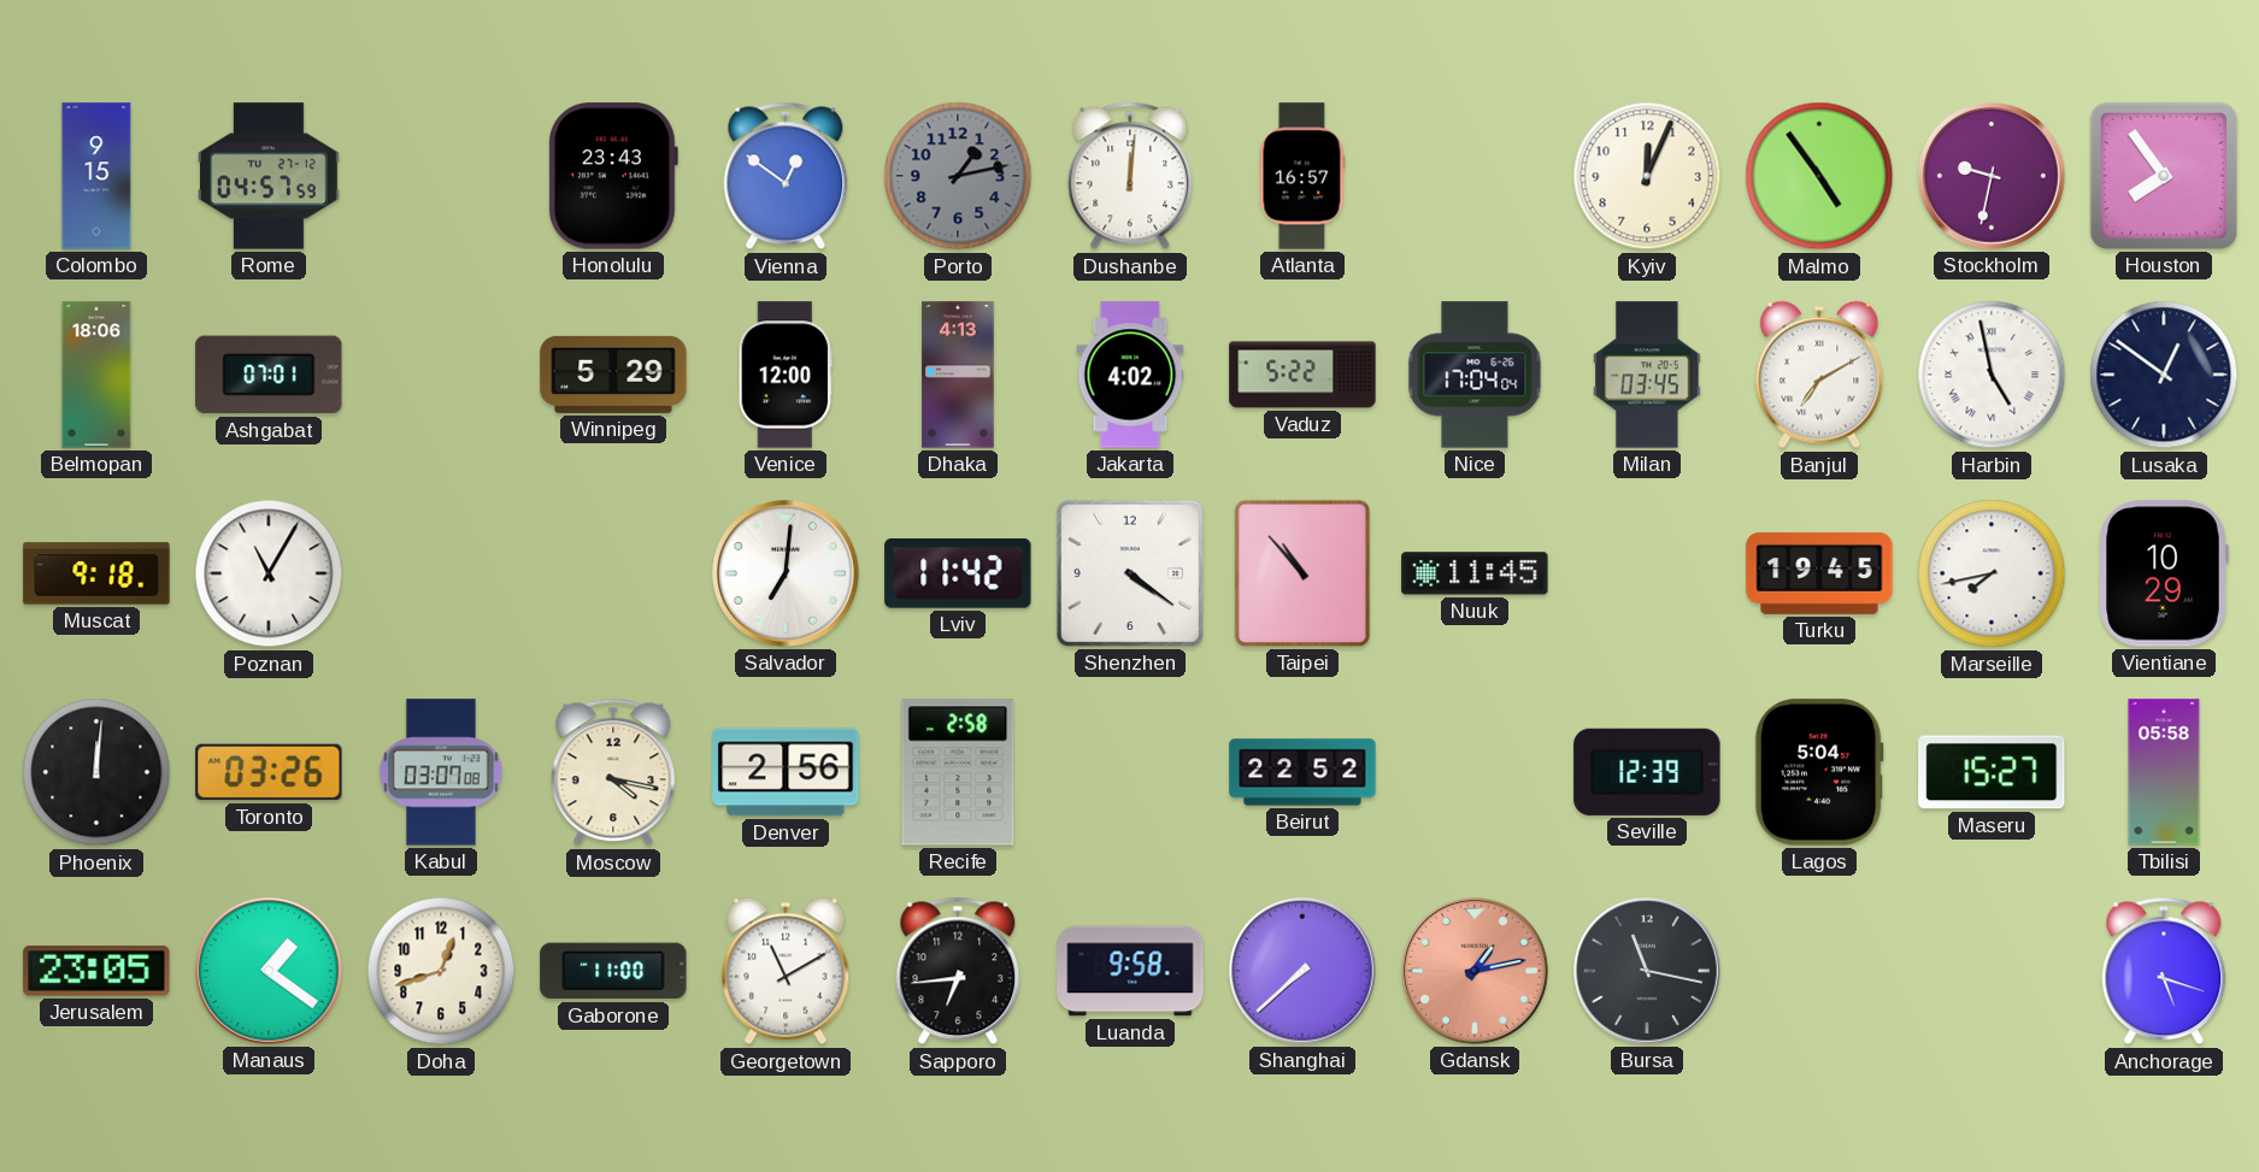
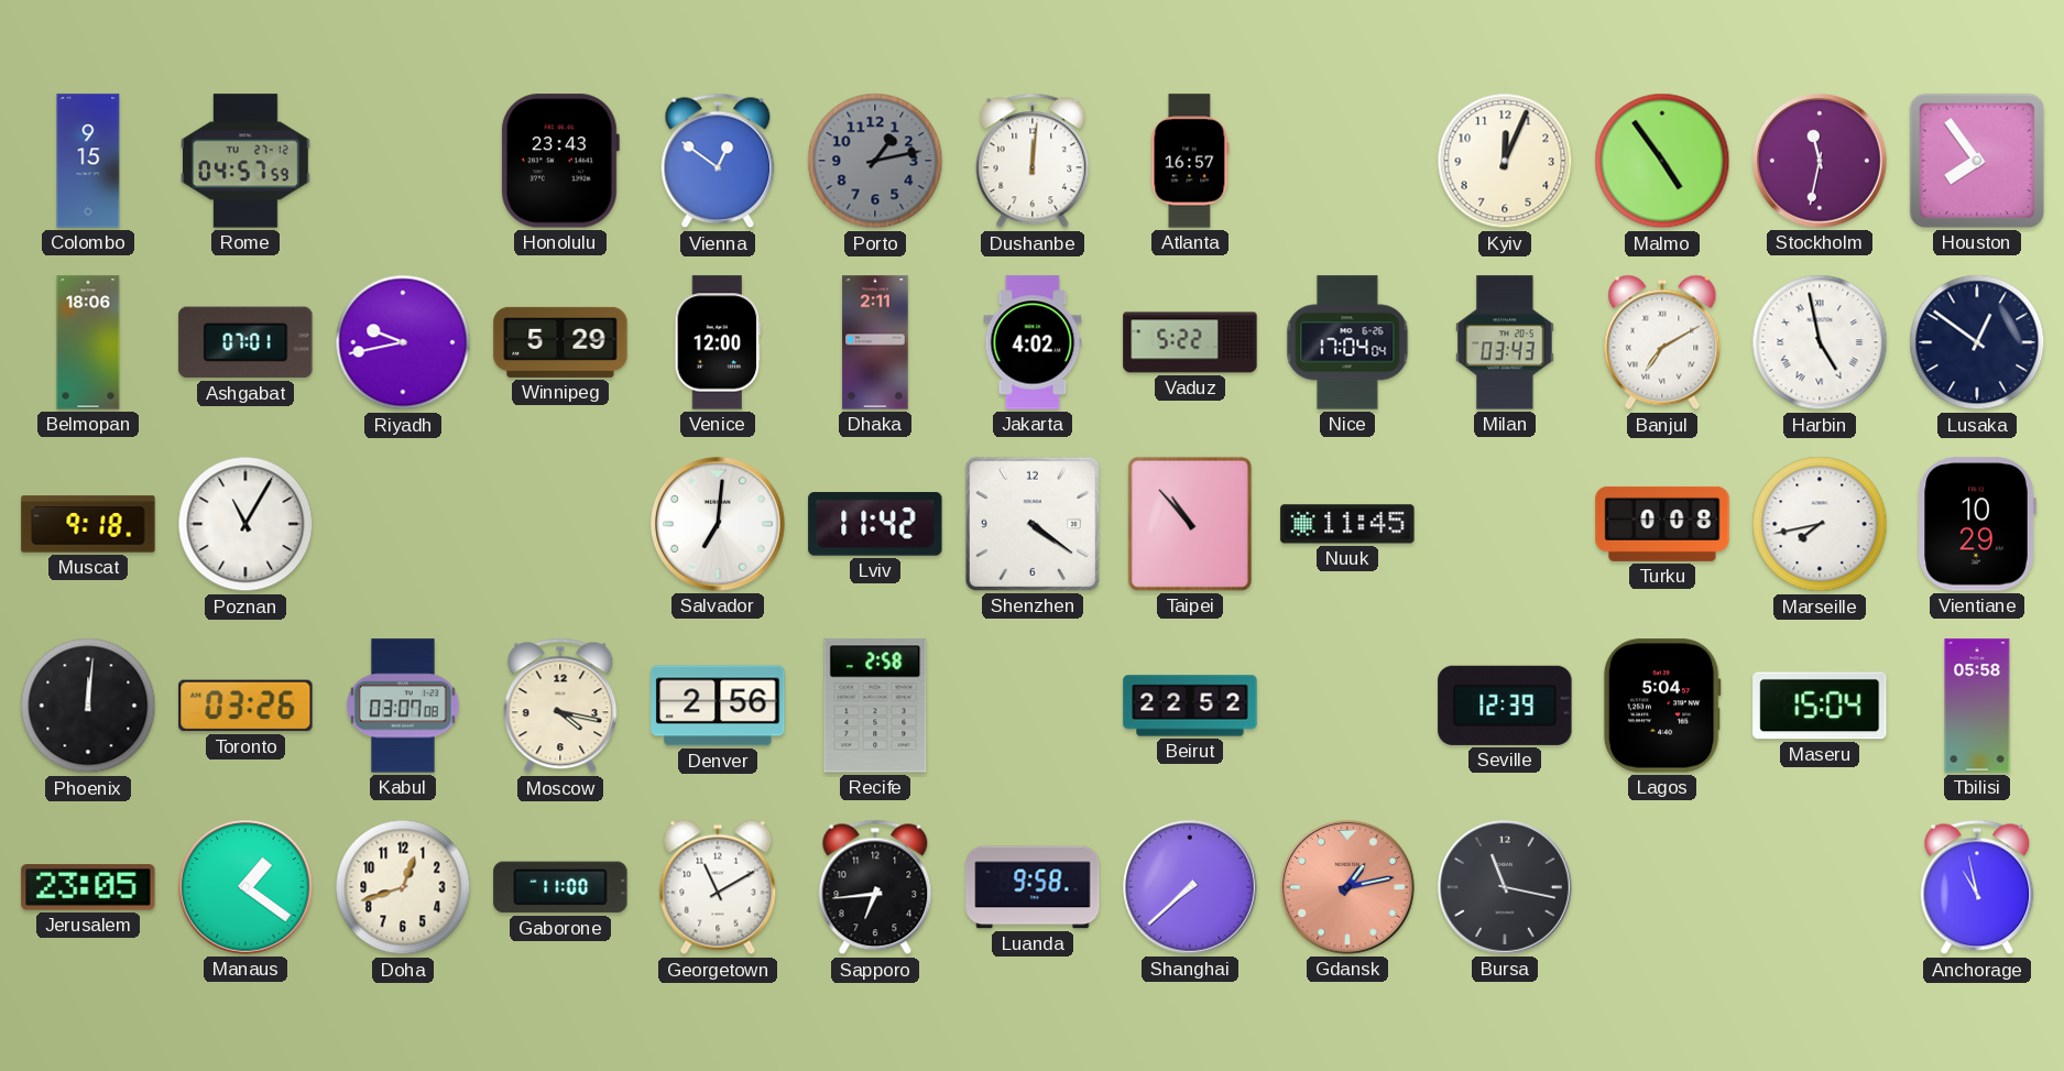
Stockholm: 9:32 -> 11:32 (1821, 162)
Riyadh: none -> 9:43 (403, 342)
Dhaka: 4:13 -> 2:11 (875, 342)
Milan: 03:45 -> 03:43 (1505, 342)
Turku: 19:45 -> 0:08 (1662, 524)
Maseru: 15:27 -> 15:04 (1820, 706)
Anchorage: 5:18 -> 10:58 (1977, 887)
